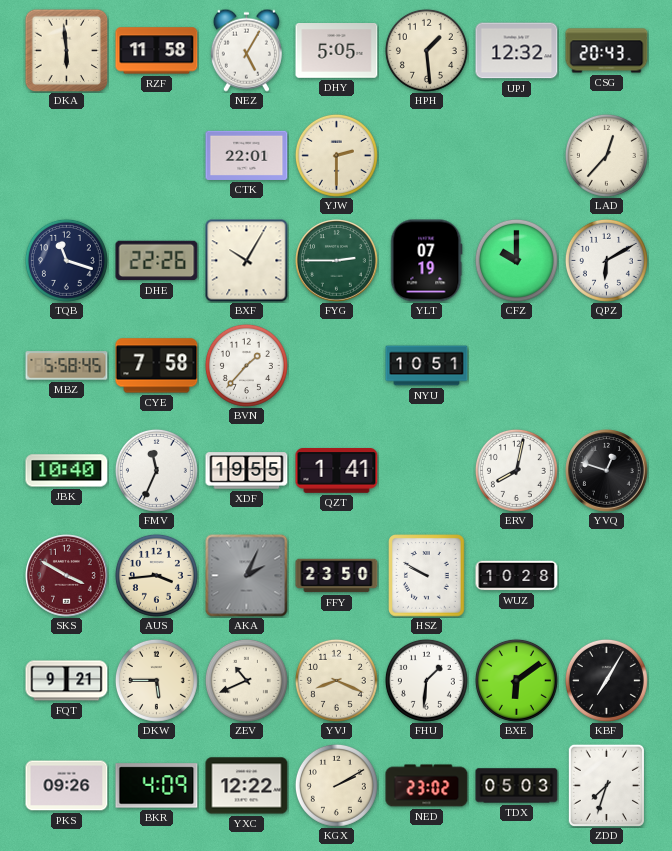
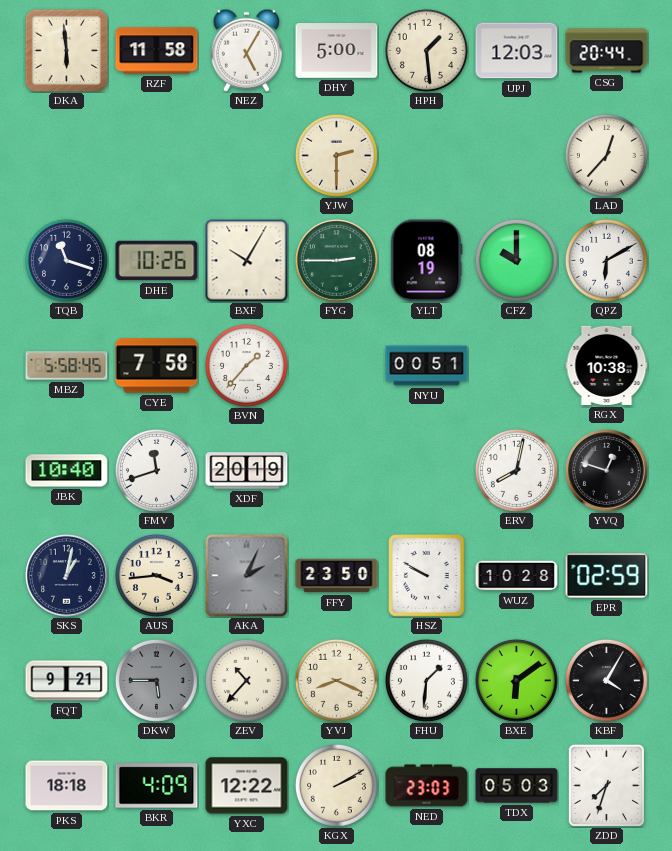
DHY: 5:05 -> 5:00 (337, 51)
UPJ: 12:32 -> 12:03 (517, 51)
CSG: 20:43 -> 20:44 (607, 51)
CTK: 22:01 -> none (247, 155)
DHE: 22:26 -> 10:26 (157, 261)
YLT: 07:19 -> 08:19 (427, 261)
NYU: 10:51 -> 00:51 (427, 366)
RGX: none -> 10:38 (607, 365)
FMV: 11:34 -> 11:42 (156, 470)
XDF: 19:55 -> 20:19 (247, 471)
QZT: 1:41 -> none (337, 471)
SKS: 3:50 -> 1:02 (67, 576)
SKS dial: burgundy -> navy (67, 576)
EPR: none -> 02:59 (607, 576)
DKW dial: cream -> grey (156, 680)
ZEV: 10:41 -> 10:37 (246, 680)
KBF: 7:05 -> 4:05 (606, 680)
PKS: 09:26 -> 18:18 (67, 786)
NED: 23:02 -> 23:03 (427, 786)
